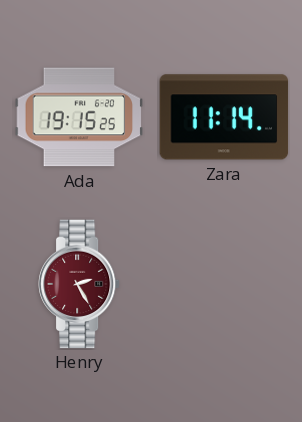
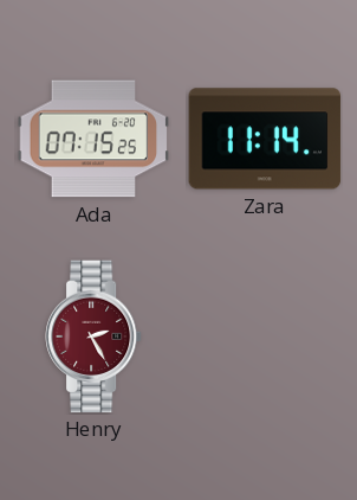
Ada: 19:15 -> 07:15 (93, 139)
